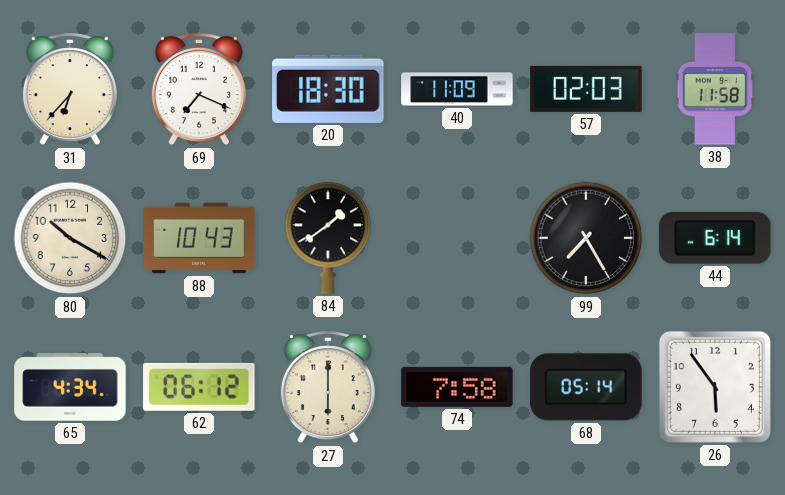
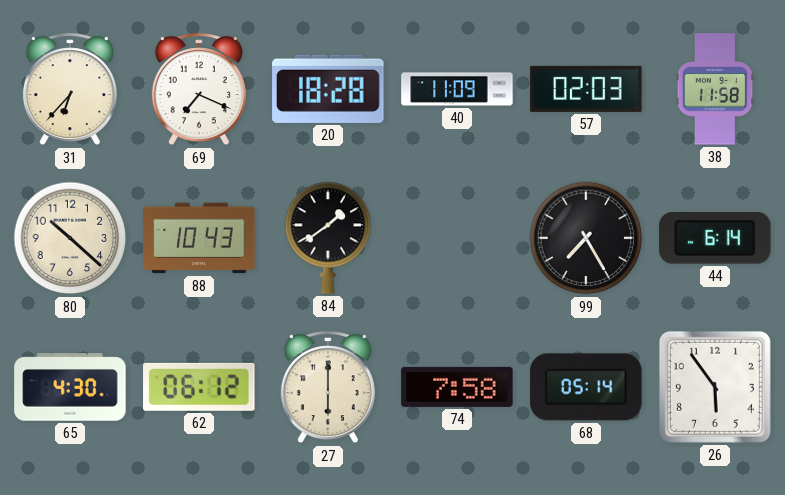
20: 18:30 -> 18:28 (328, 89)
80: 10:20 -> 10:22 (70, 238)
65: 4:34 -> 4:30 (70, 387)
